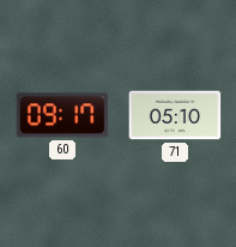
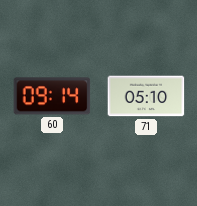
60: 09:17 -> 09:14 (52, 96)
